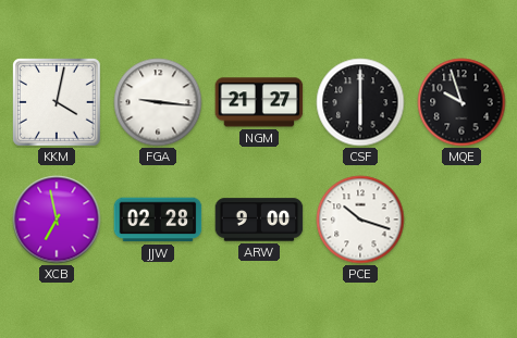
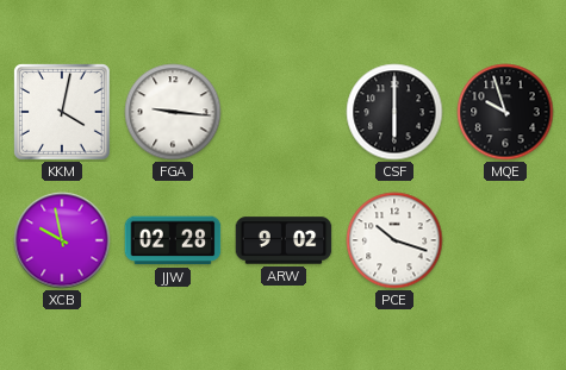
NGM: 21:27 -> none (259, 102)
XCB: 6:58 -> 9:58 (62, 240)
ARW: 9:00 -> 9:02 (284, 240)
